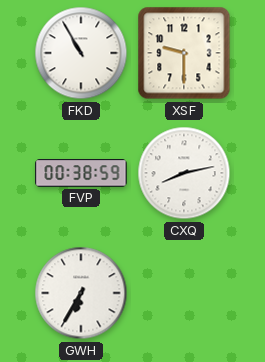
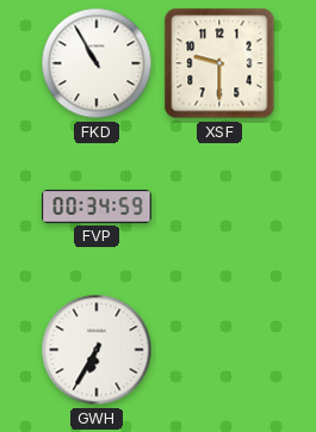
FVP: 00:38 -> 00:34 (97, 206)
CXQ: 8:13 -> none (184, 173)
